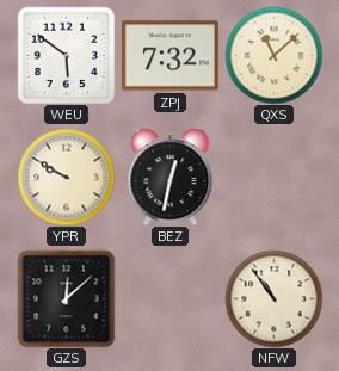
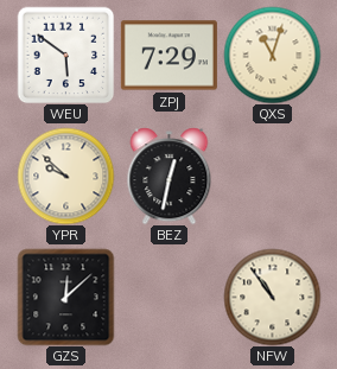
ZPJ: 7:32 -> 7:29 (168, 56)
QXS: 11:08 -> 11:03 (272, 55)
YPR: 9:50 -> 9:52 (65, 176)
